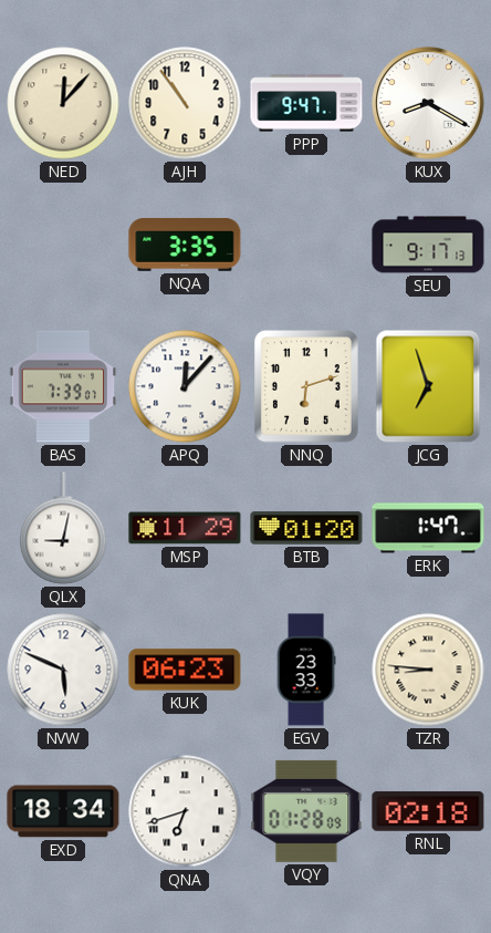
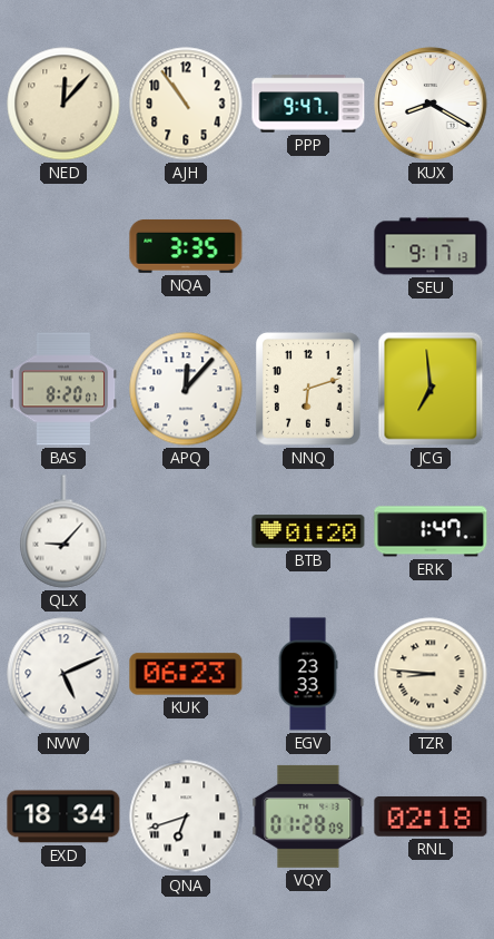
BAS: 7:39 -> 8:20 (63, 389)
JCG: 6:57 -> 6:59 (431, 389)
QLX: 9:02 -> 9:07 (63, 531)
MSP: 11:29 -> none (185, 528)
NVW: 5:49 -> 5:11 (63, 674)
